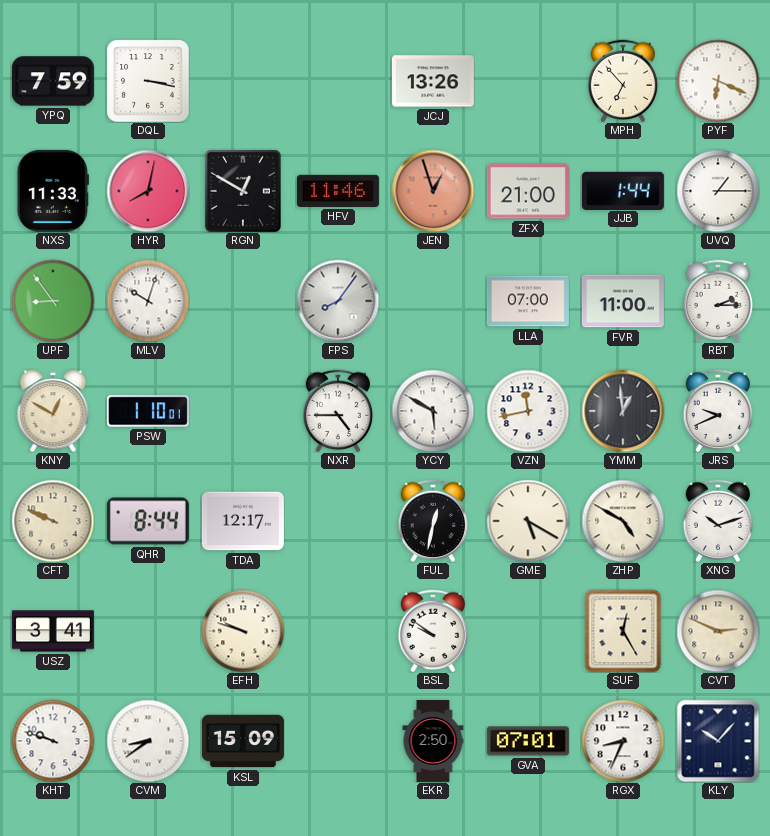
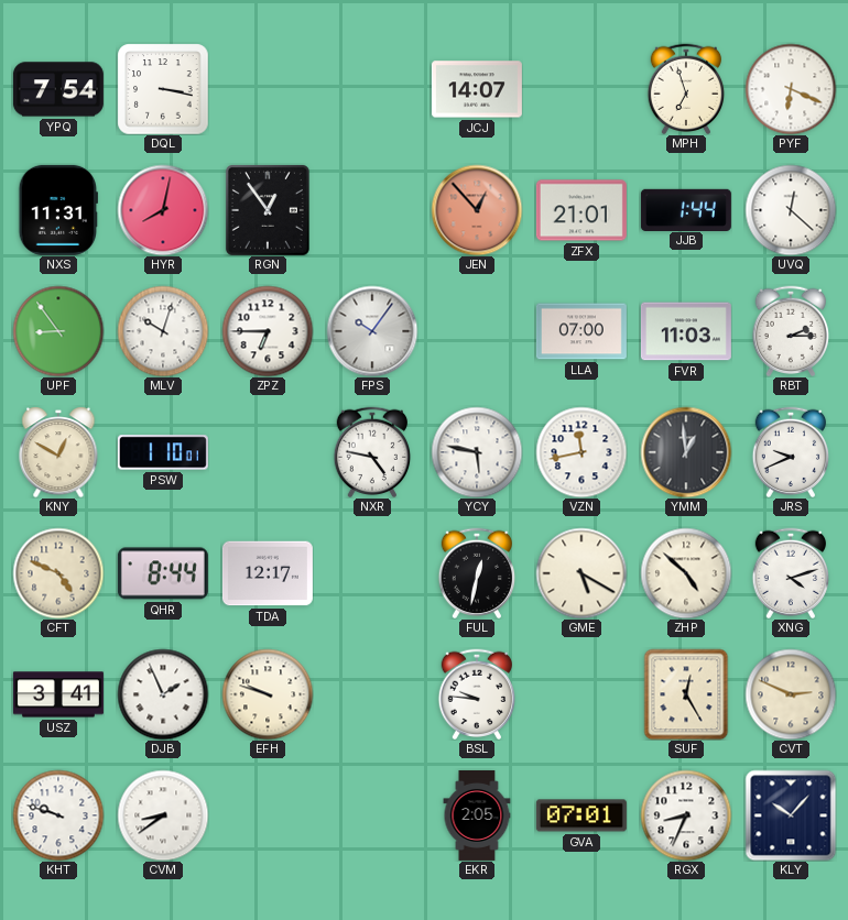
YPQ: 7:59 -> 7:54 (58, 89)
JCJ: 13:26 -> 14:07 (477, 89)
MPH: 6:53 -> 6:57 (686, 88)
NXS: 11:33 -> 11:31 (57, 210)
RGN: 12:50 -> 12:54 (268, 210)
HFV: 11:46 -> none (338, 191)
JEN: 12:57 -> 12:53 (477, 210)
ZFX: 21:00 -> 21:01 (581, 210)
UVQ: 1:15 -> 12:22 (791, 210)
ZPZ: none -> 6:45 (268, 331)
FPS: 8:06 -> 10:06 (372, 331)
FVR: 11:00 -> 11:03 (686, 331)
NXR: 4:45 -> 4:47 (372, 451)
YCY: 5:50 -> 5:47 (477, 452)
CFT: 9:49 -> 4:49 (58, 573)
ZHP: 4:50 -> 4:52 (686, 573)
XNG: 10:12 -> 4:12 (791, 572)
DJB: none -> 1:56 (163, 694)
BSL: 9:51 -> 9:46 (477, 693)
KSL: 15:09 -> none (243, 741)
EKR: 2:50 -> 2:05 (477, 815)
